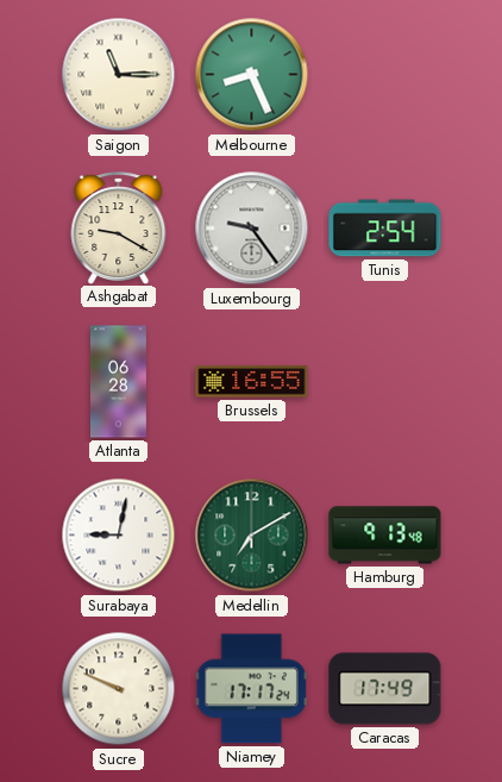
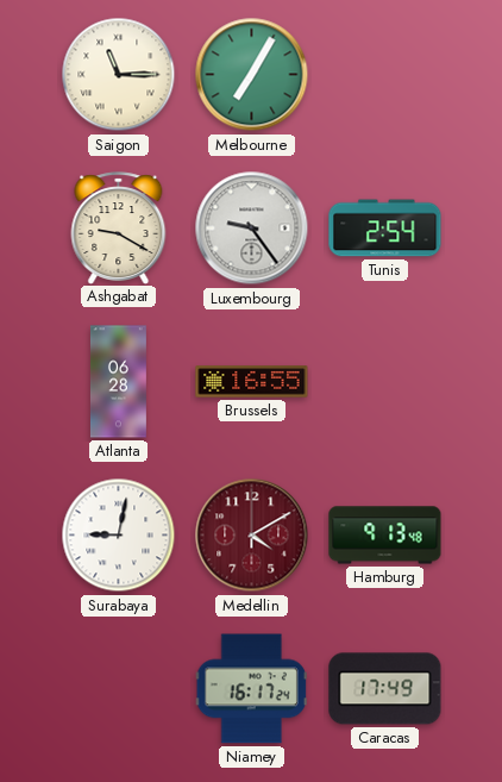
Melbourne: 8:26 -> 7:05 (252, 75)
Medellin: 7:10 -> 4:10 (252, 536)
Medellin dial: green -> burgundy (252, 536)
Sucre: 9:49 -> none (119, 689)
Niamey: 17:17 -> 16:17 (251, 689)
